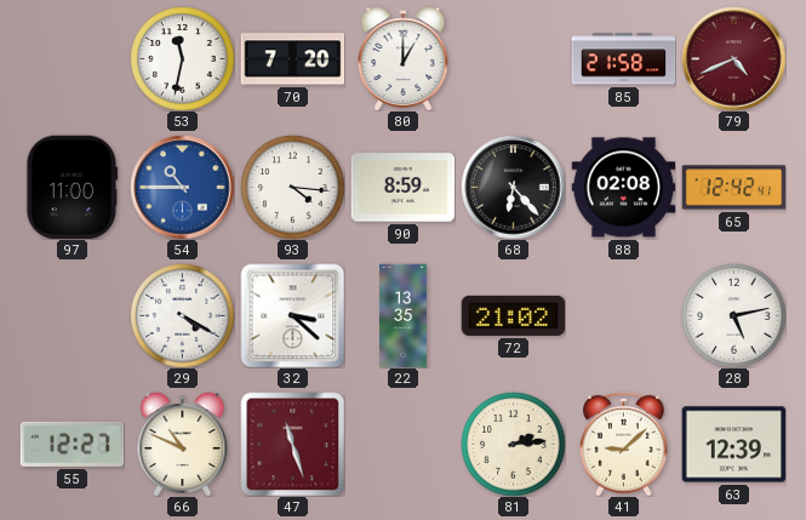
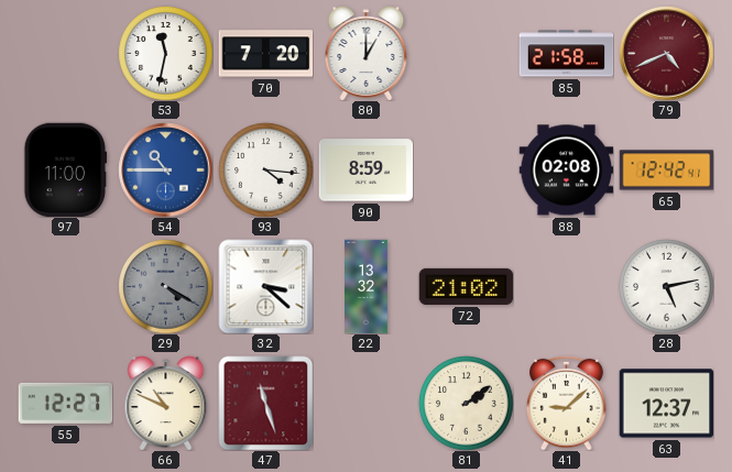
68: 6:23 -> none (513, 187)
29 dial: white -> grey (165, 286)
22: 13:35 -> 13:32 (367, 286)
81: 2:14 -> 2:09 (466, 403)
63: 12:39 -> 12:37 (666, 404)
